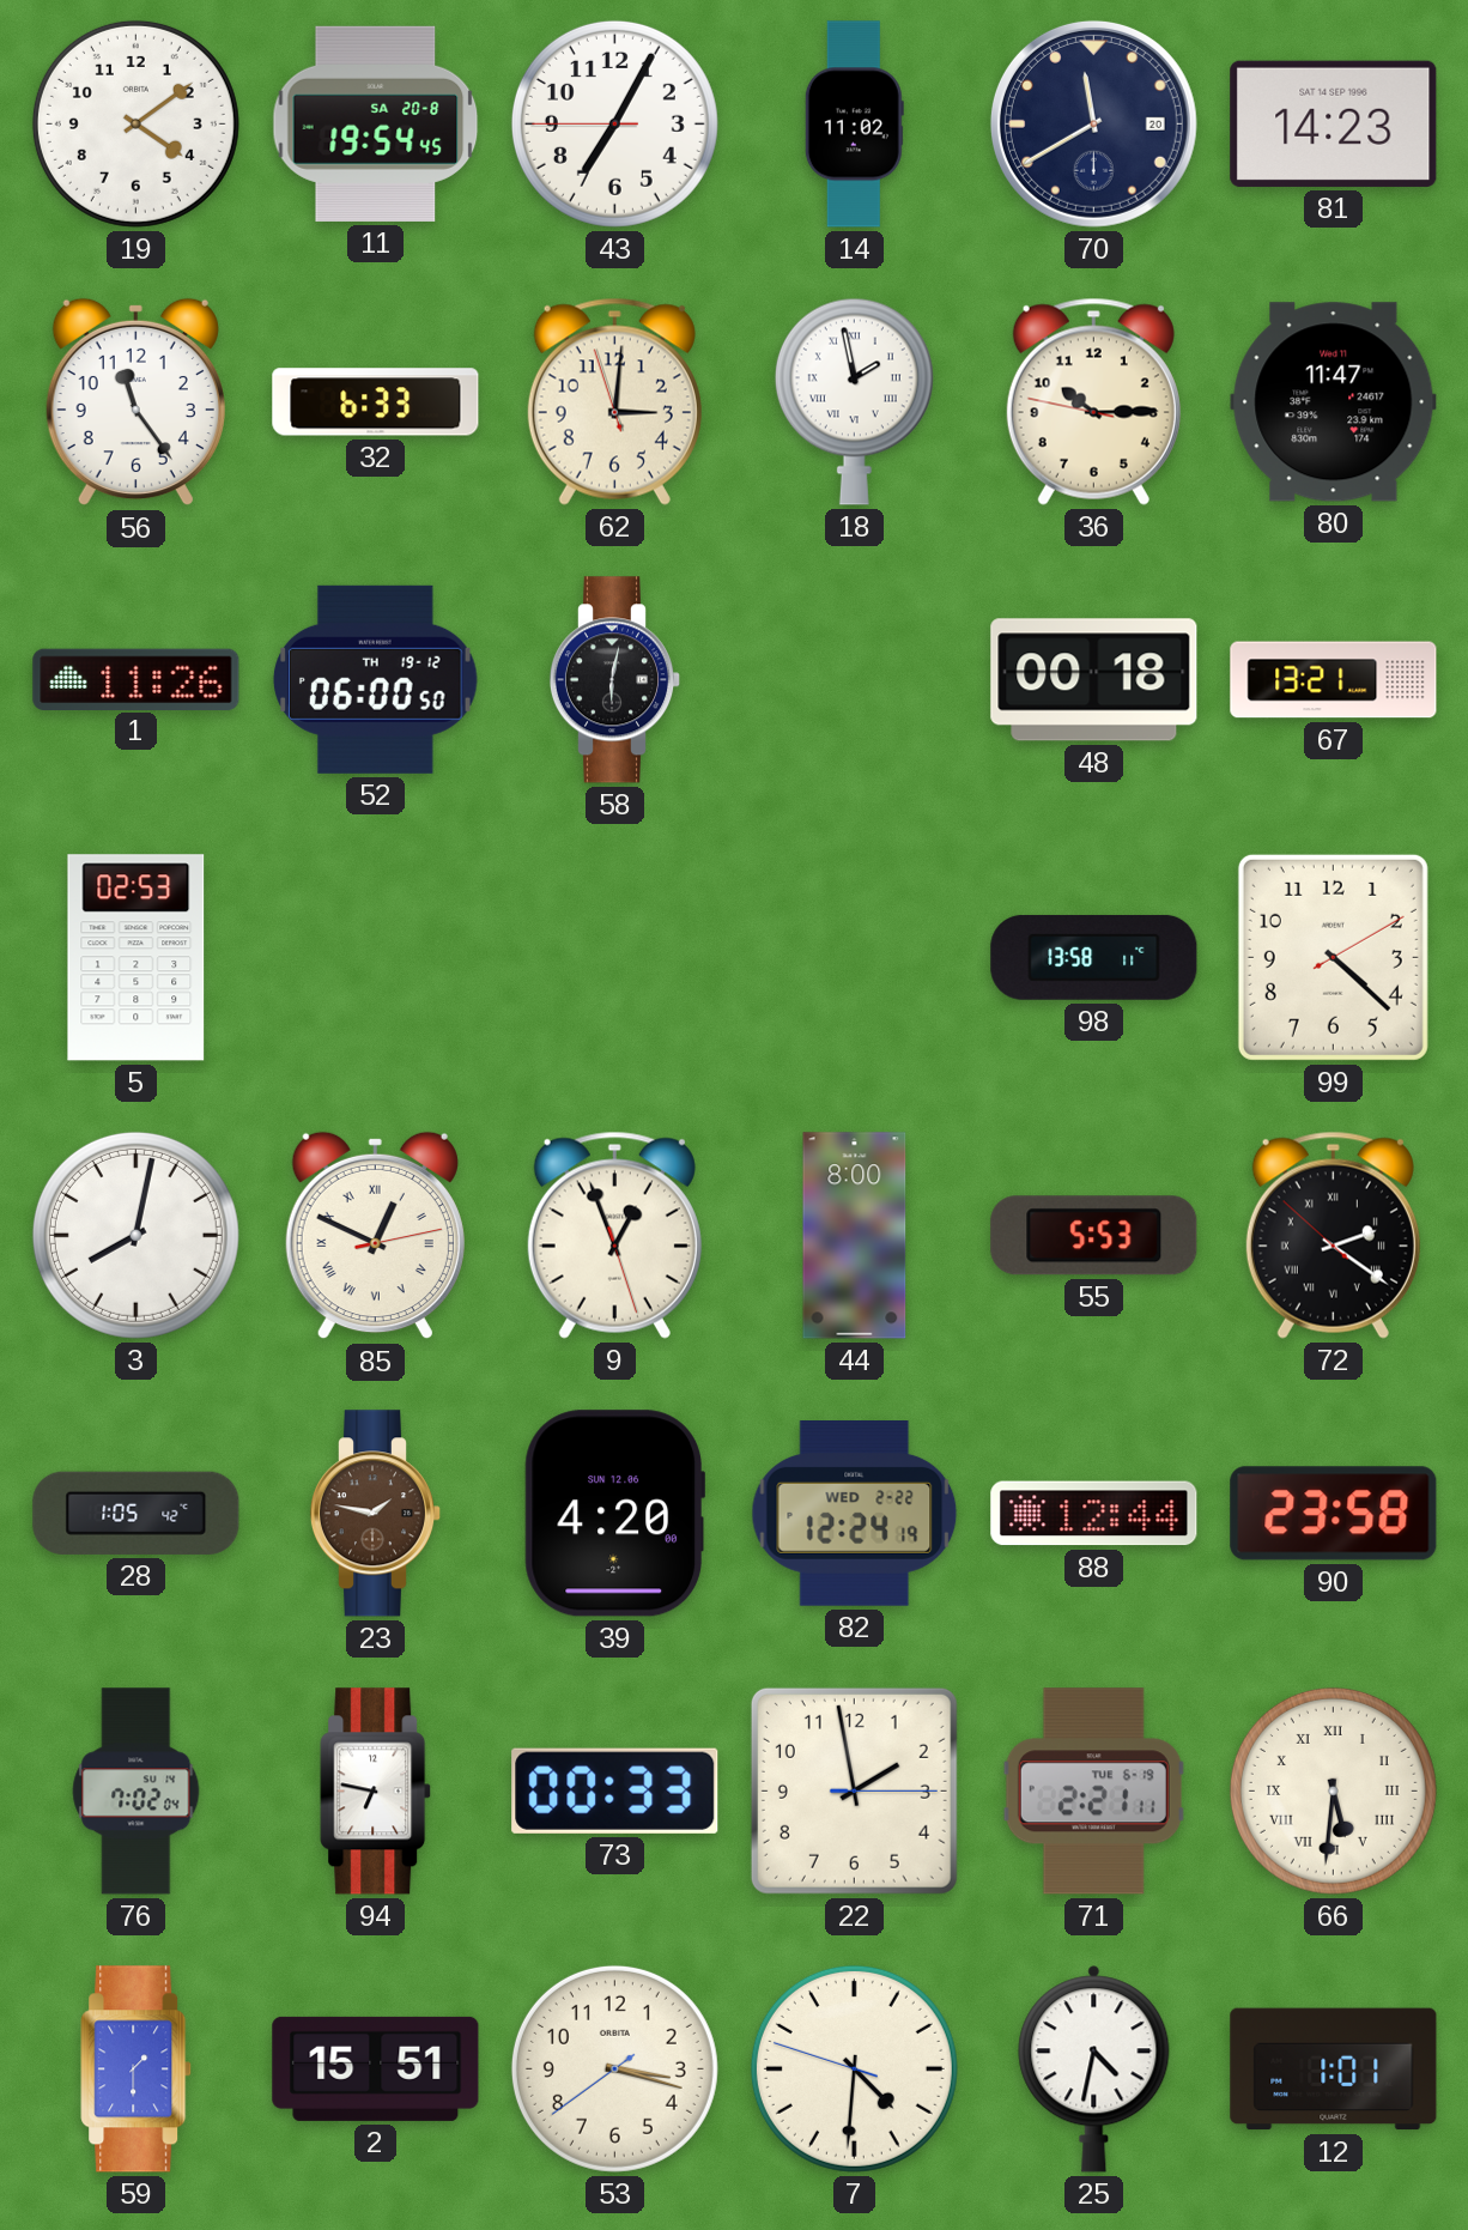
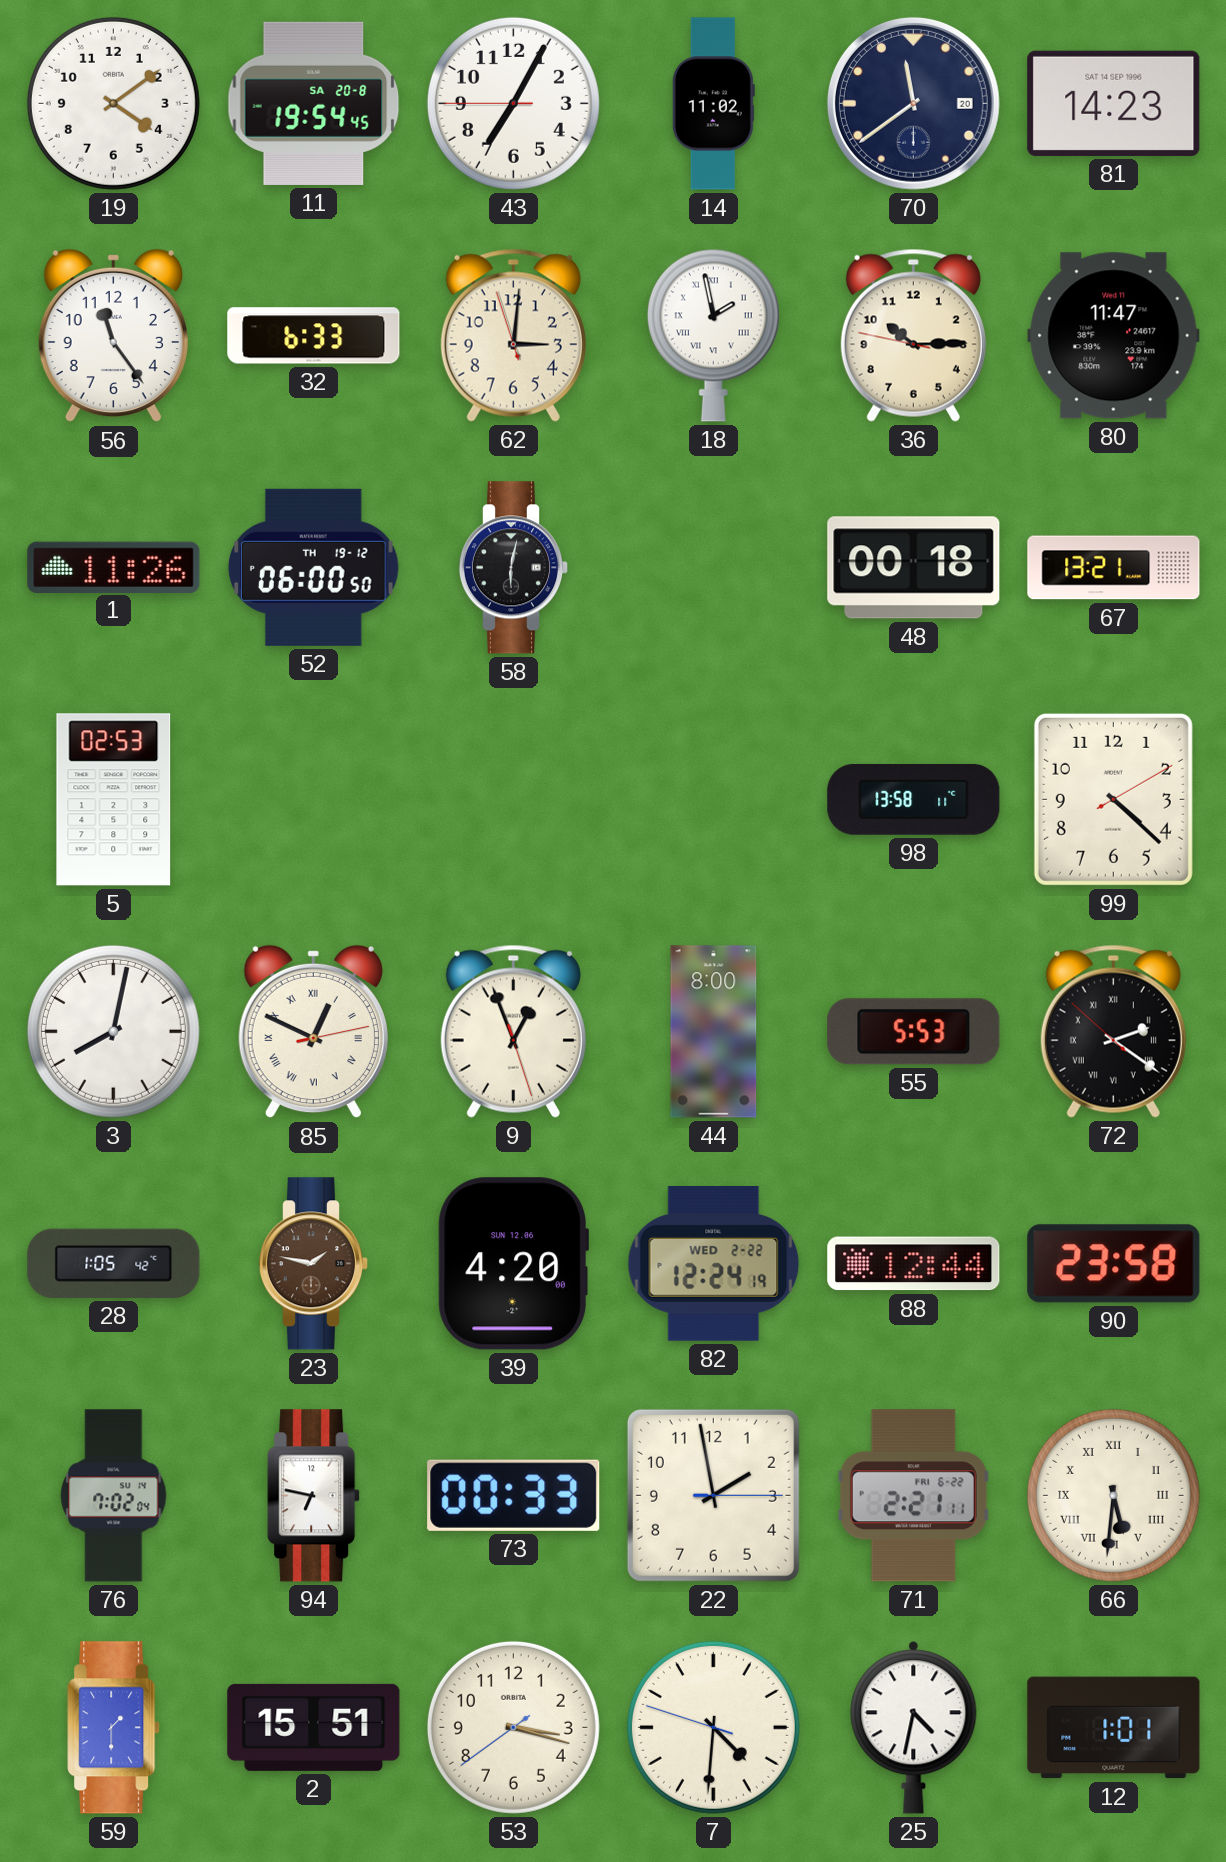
70: 11:40 -> 11:39 (913, 103)
71 date: TUE 6-19 -> FRI 6-22 (913, 1496)
